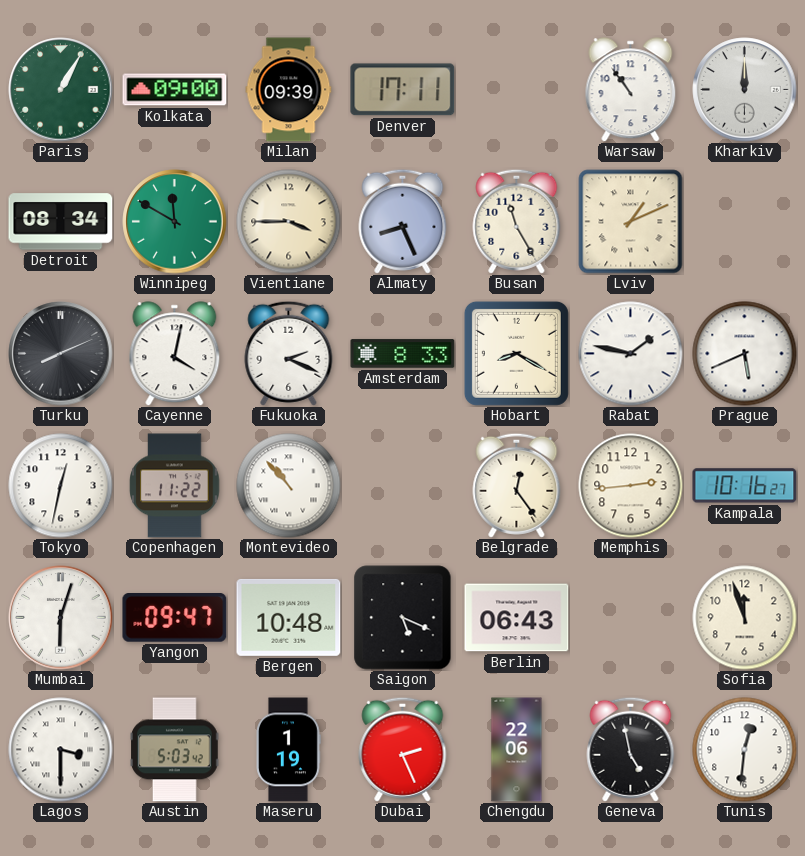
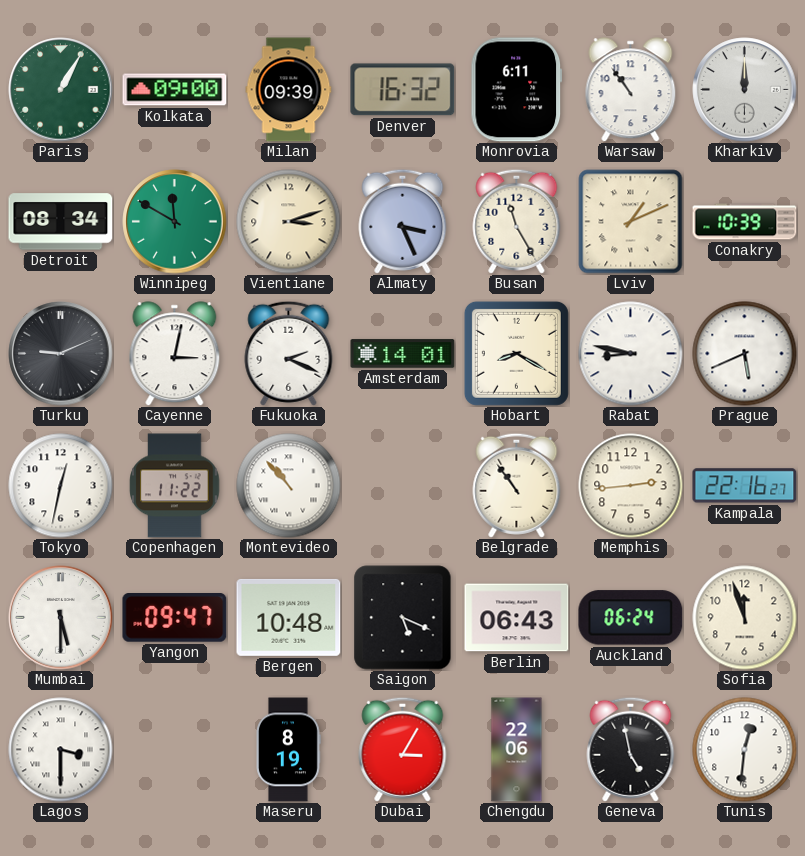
Denver: 17:11 -> 16:32 (403, 90)
Monrovia: none -> 6:11 (517, 90)
Vientiane: 3:45 -> 3:12 (289, 222)
Almaty: 8:26 -> 3:26 (403, 221)
Conakry: none -> 10:39 (745, 222)
Turku: 8:11 -> 9:11 (61, 354)
Cayenne: 4:02 -> 3:02 (175, 354)
Amsterdam: 8:33 -> 14:01 (403, 354)
Rabat: 1:47 -> 8:47 (631, 354)
Belgrade: 12:24 -> 10:54 (517, 485)
Kampala: 10:16 -> 22:16 (745, 486)
Mumbai: 6:03 -> 5:30 (61, 618)
Auckland: none -> 06:24 (631, 618)
Austin: 5:03 -> none (175, 750)
Maseru: 1:19 -> 8:19 (288, 750)
Dubai: 2:26 -> 3:05 (403, 749)
